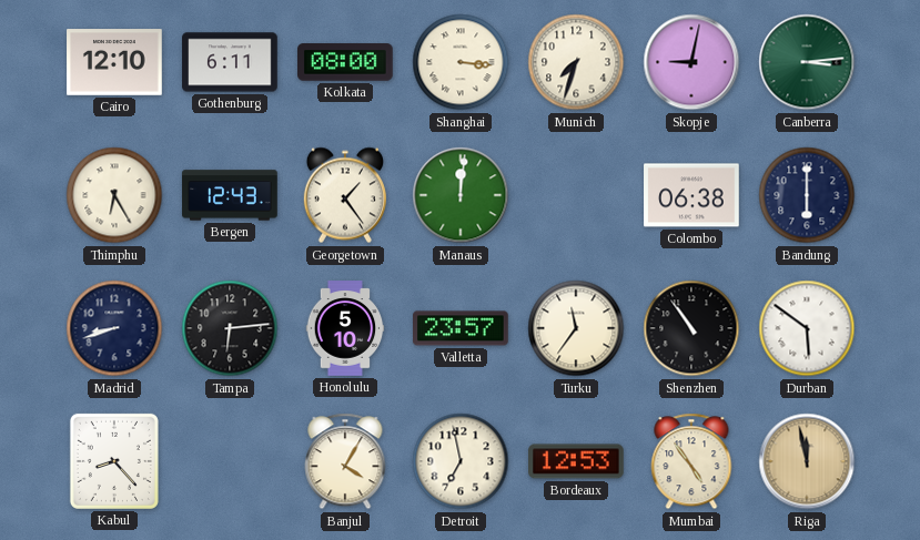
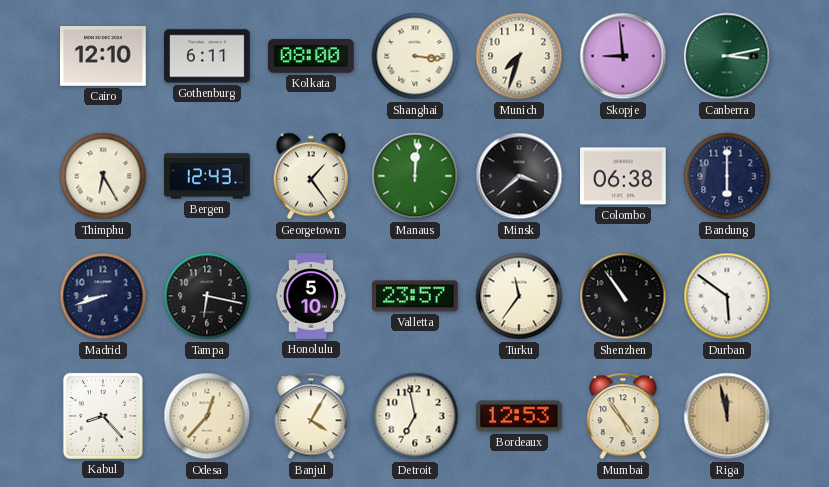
Skopje: 9:02 -> 8:59 (623, 56)
Canberra: 3:14 -> 3:13 (727, 56)
Minsk: none -> 3:38 (519, 176)
Tampa: 6:14 -> 6:17 (207, 296)
Odesa: none -> 12:37 (207, 416)
